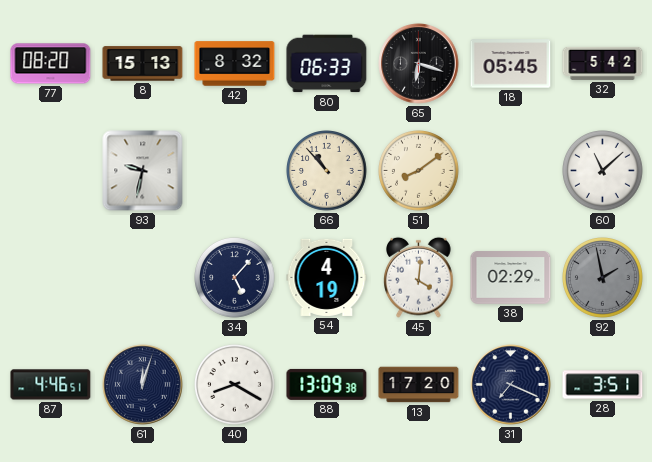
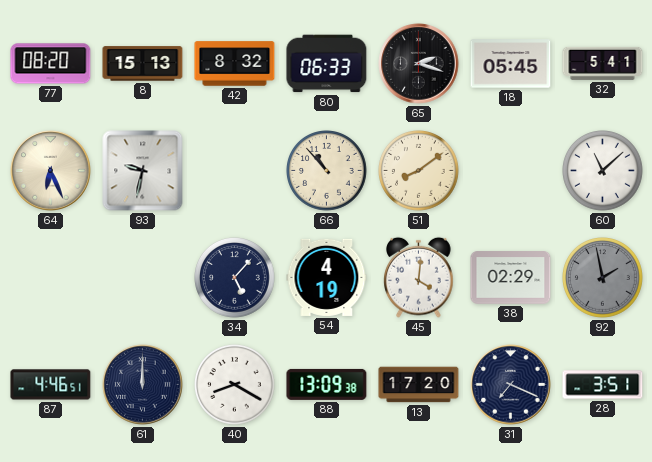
65: 6:18 -> 2:18 (419, 64)
32: 5:42 -> 5:41 (603, 63)
64: none -> 6:26 (51, 171)
61: 12:03 -> 12:00 (143, 385)
